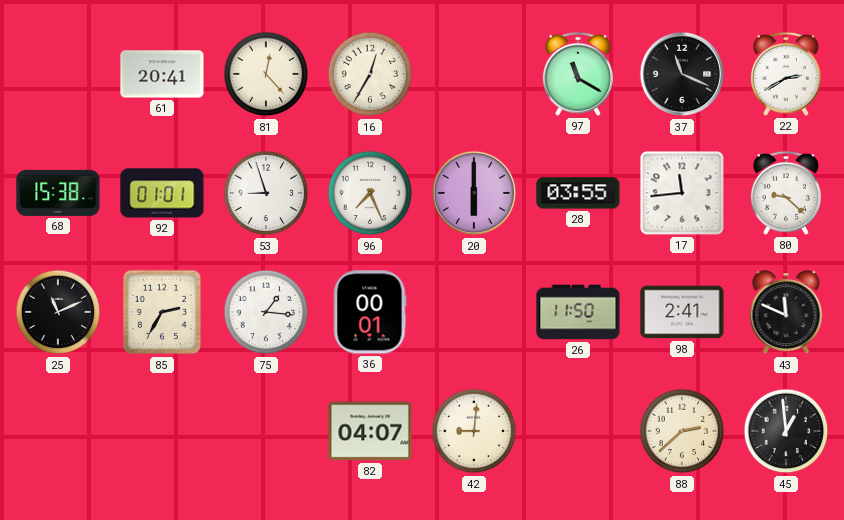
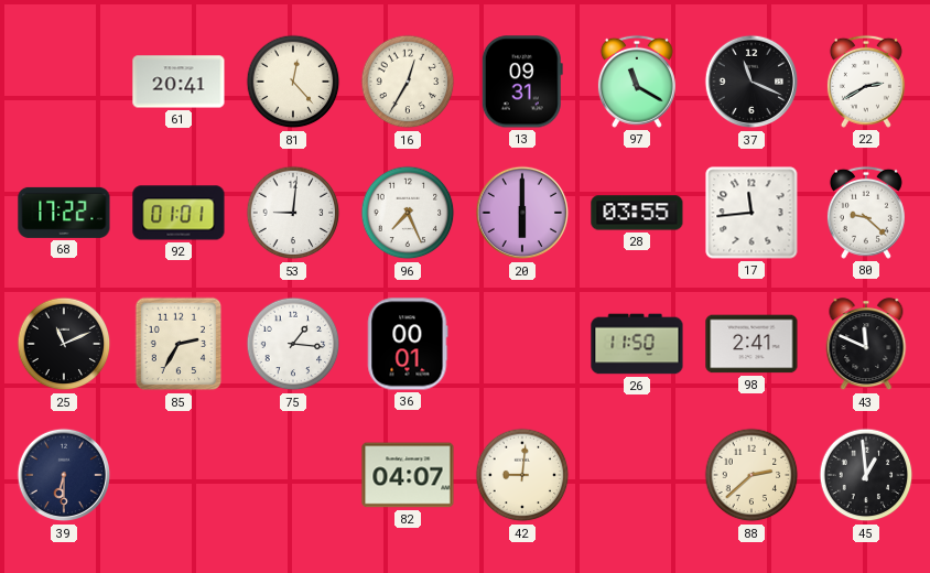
13: none -> 09:31 (522, 82)
68: 15:38 -> 17:22 (64, 213)
53: 8:57 -> 9:01 (293, 213)
39: none -> 6:30 (64, 475)
